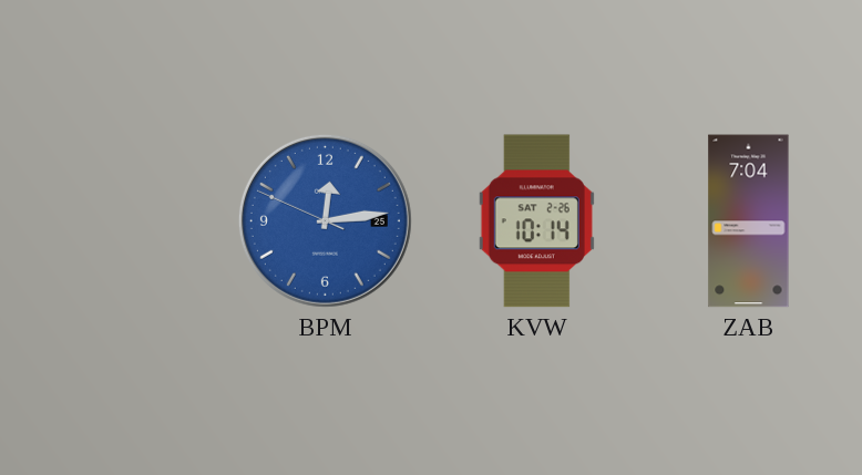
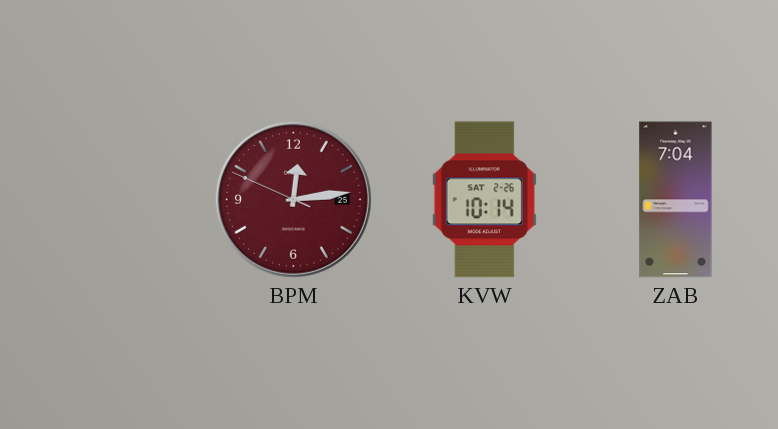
BPM dial: blue -> burgundy (293, 199)
